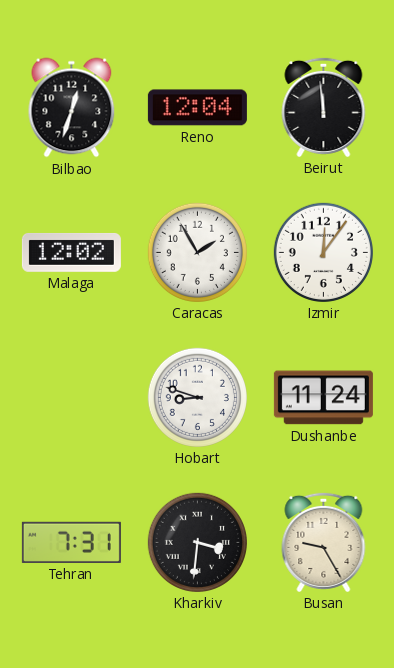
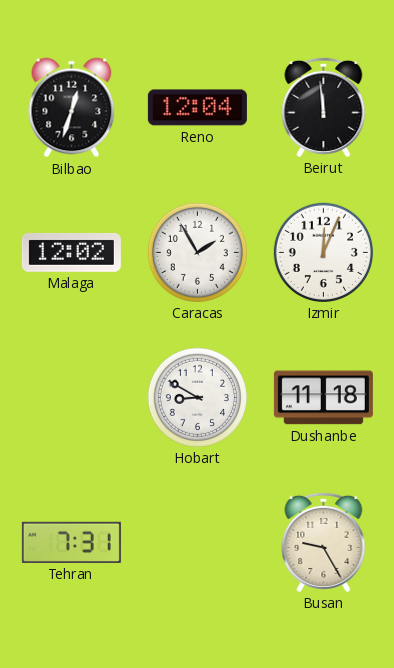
Izmir: 12:06 -> 12:04 (323, 252)
Hobart: 8:48 -> 8:50 (197, 397)
Dushanbe: 11:24 -> 11:18 (323, 398)
Kharkiv: 3:31 -> none (197, 542)
